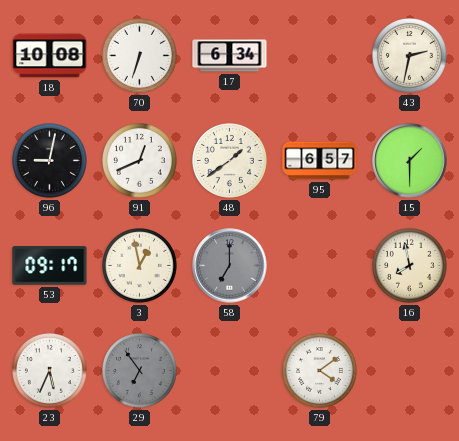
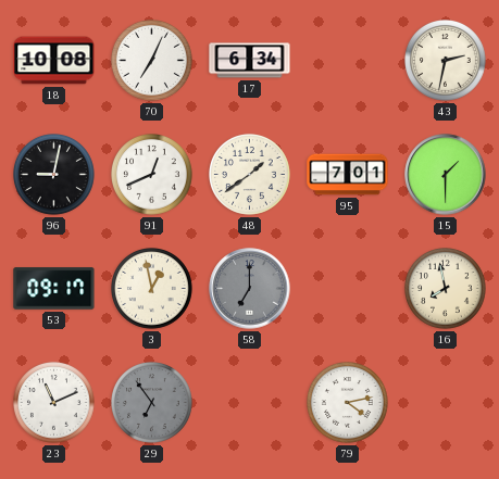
70: 6:33 -> 7:04 (152, 61)
95: 6:57 -> 7:01 (348, 175)
23: 5:34 -> 11:11 (54, 403)
79: 4:09 -> 4:13 (348, 403)
